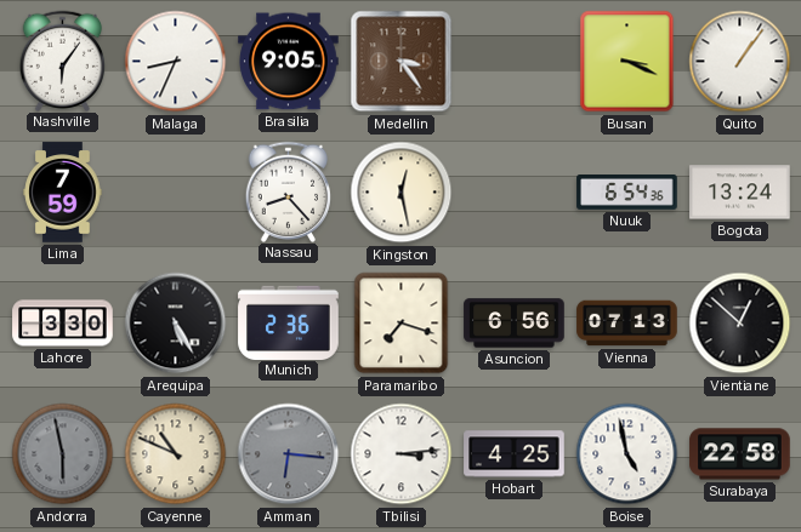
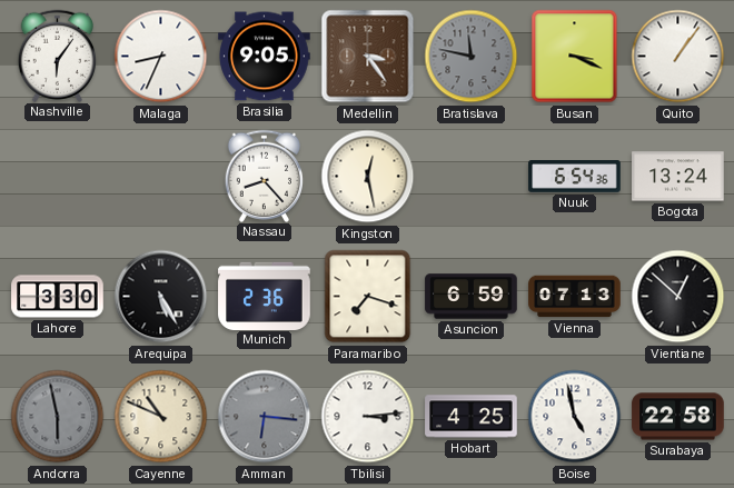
Bratislava: none -> 11:47 (472, 57)
Lima: 7:59 -> none (63, 193)
Asuncion: 6:56 -> 6:59 (472, 297)
